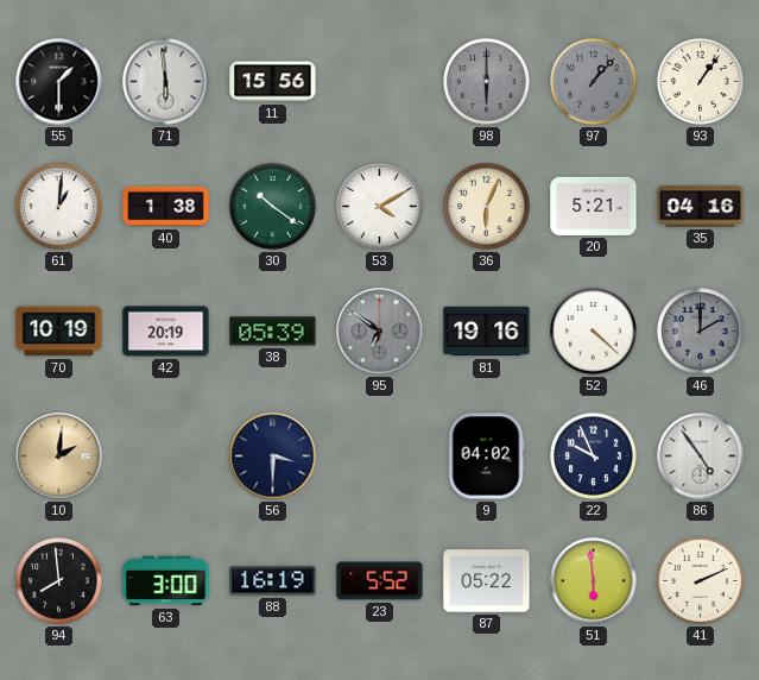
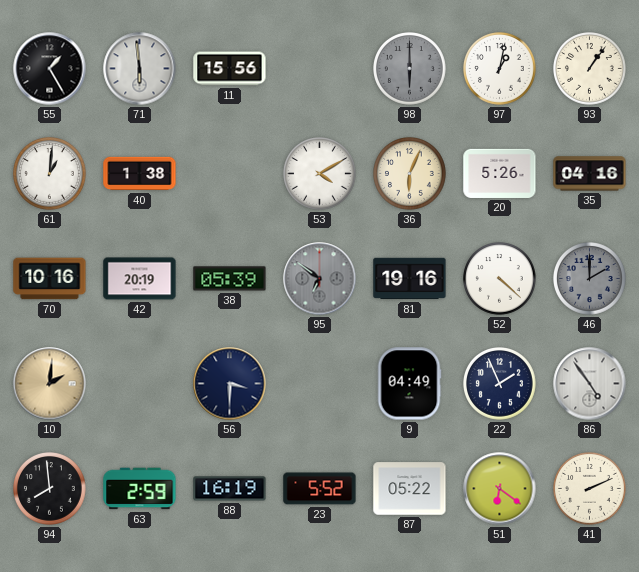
55: 1:30 -> 1:25 (50, 69)
97: 1:07 -> 1:02 (500, 69)
97 dial: grey -> white (500, 69)
30: 10:21 -> none (273, 207)
20: 5:21 -> 5:26 (500, 173)
70: 10:19 -> 10:16 (50, 279)
9: 04:02 -> 04:49 (409, 384)
22: 9:56 -> 1:56 (500, 384)
63: 3:00 -> 2:59 (140, 489)
51: 5:59 -> 6:21 (500, 489)
